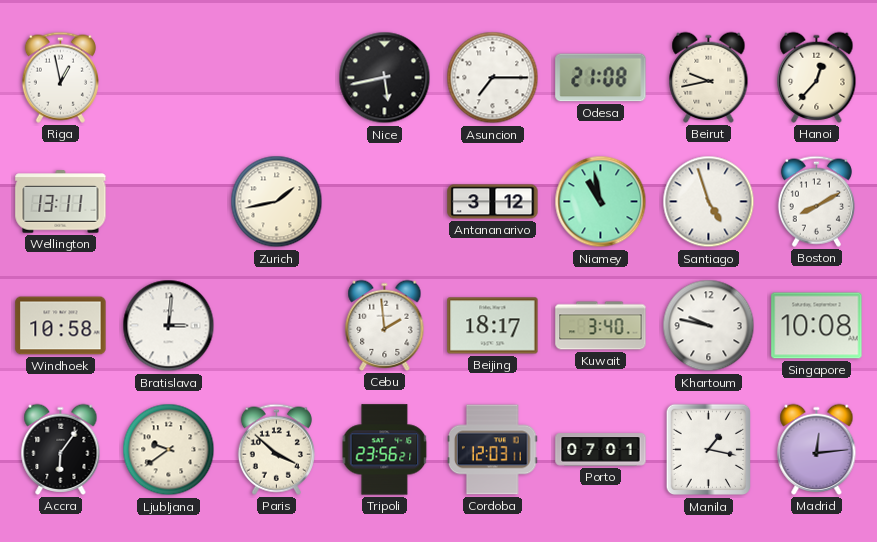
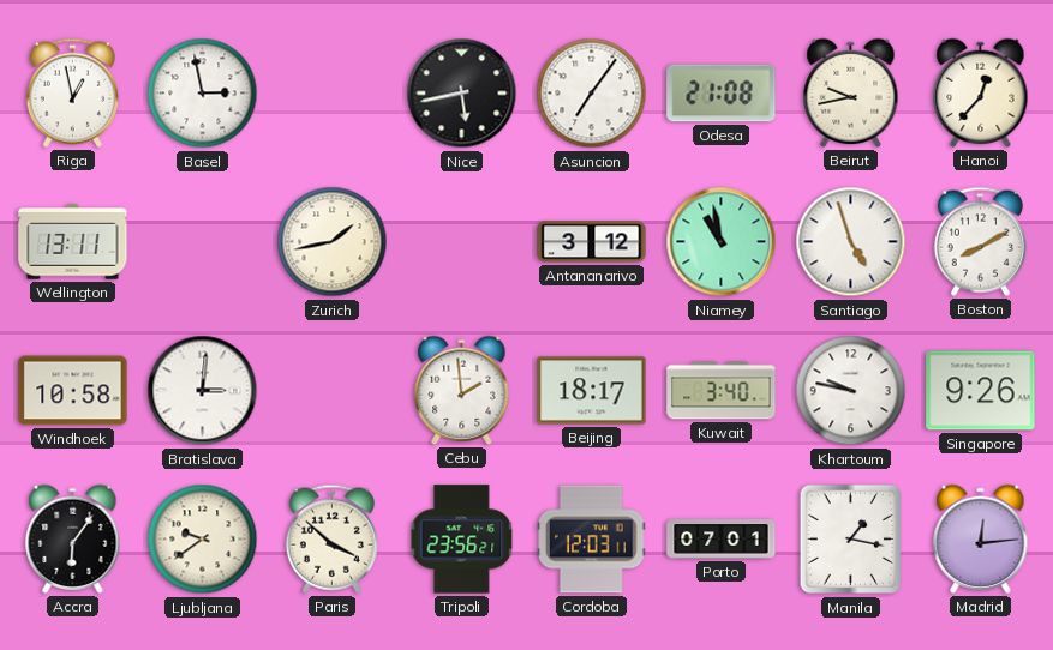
Basel: none -> 2:58 (203, 94)
Asuncion: 7:15 -> 7:06 (592, 94)
Singapore: 10:08 -> 9:26 (981, 391)
